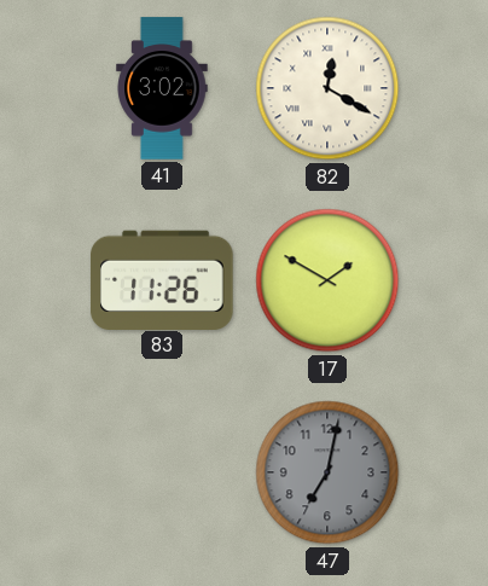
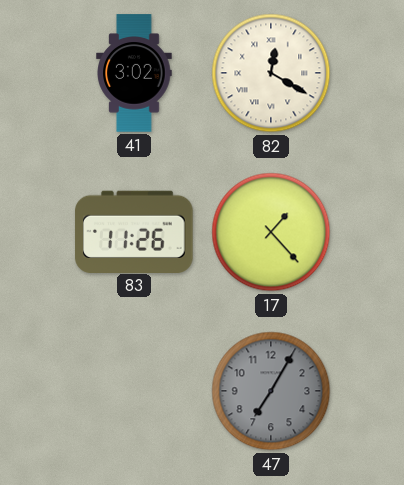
17: 1:50 -> 1:23 (271, 232)
47: 7:02 -> 7:05 (271, 391)
